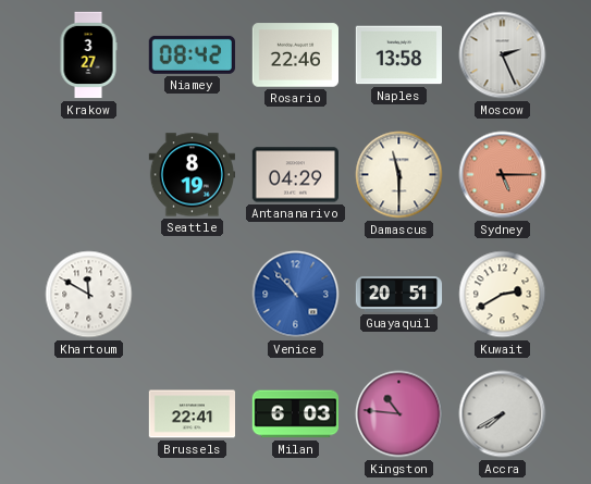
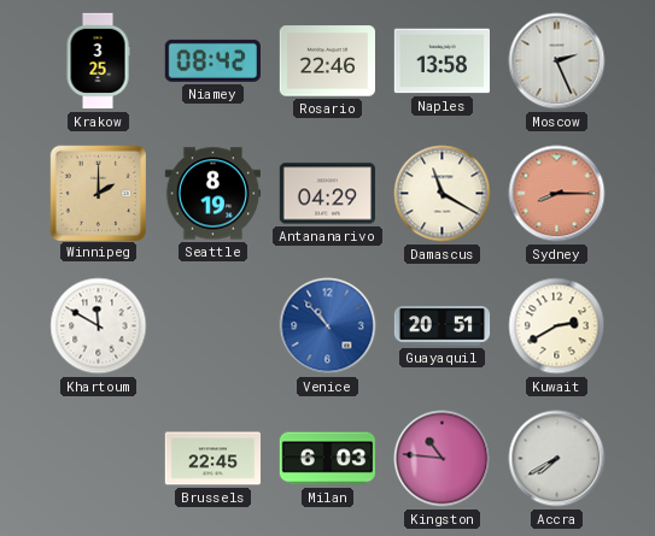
Krakow: 3:27 -> 3:25 (98, 61)
Winnipeg: none -> 2:00 (98, 193)
Damascus: 11:30 -> 11:20 (443, 194)
Sydney: 5:15 -> 8:15 (557, 194)
Brussels: 22:41 -> 22:45 (214, 459)
